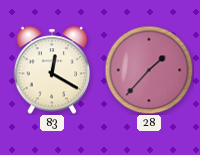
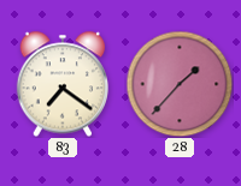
83: 12:20 -> 7:21 (61, 84)
